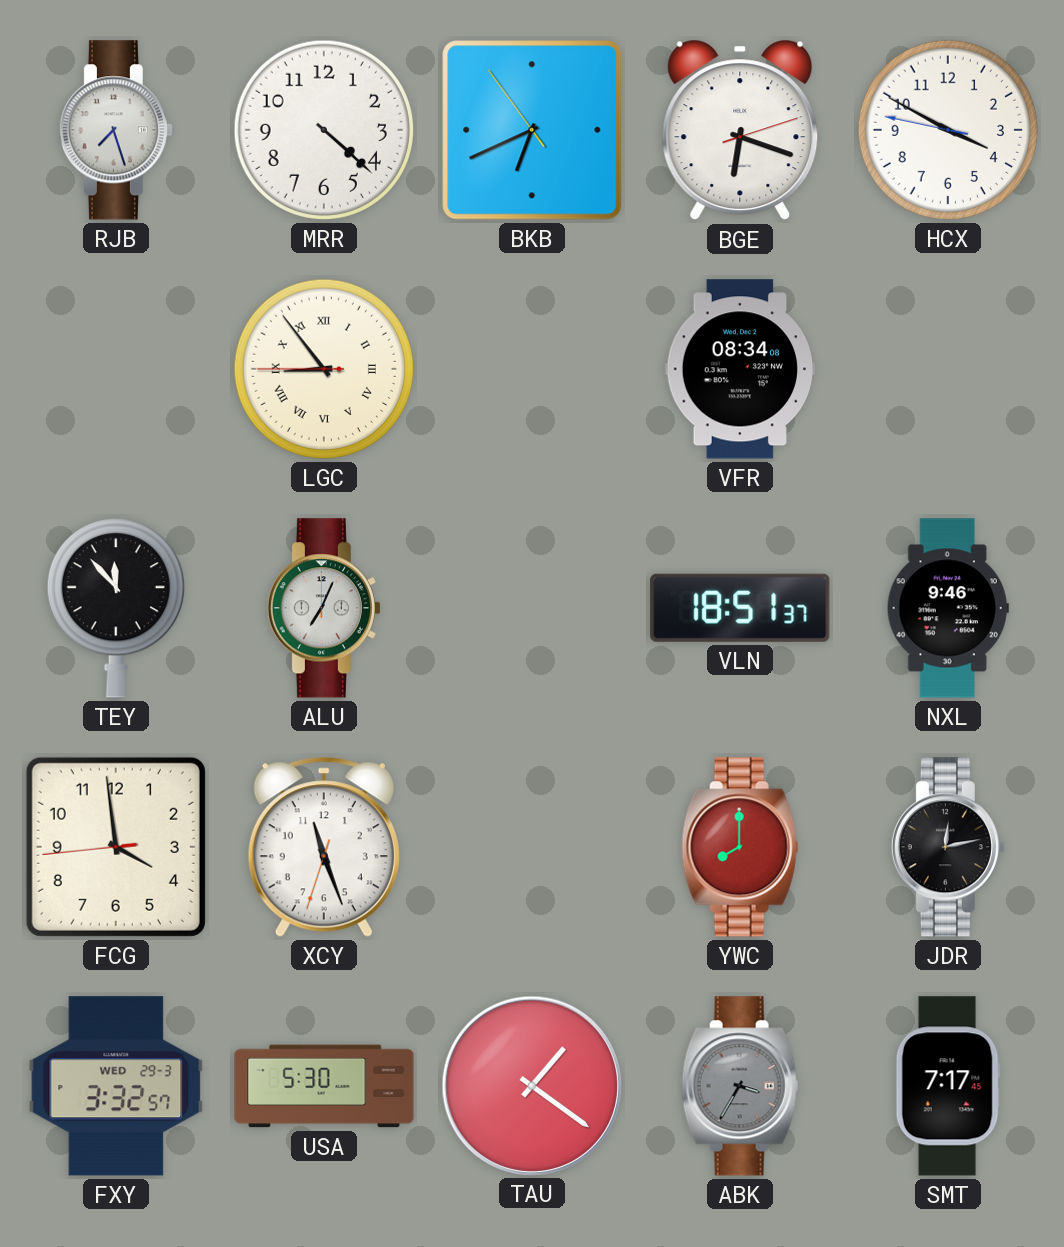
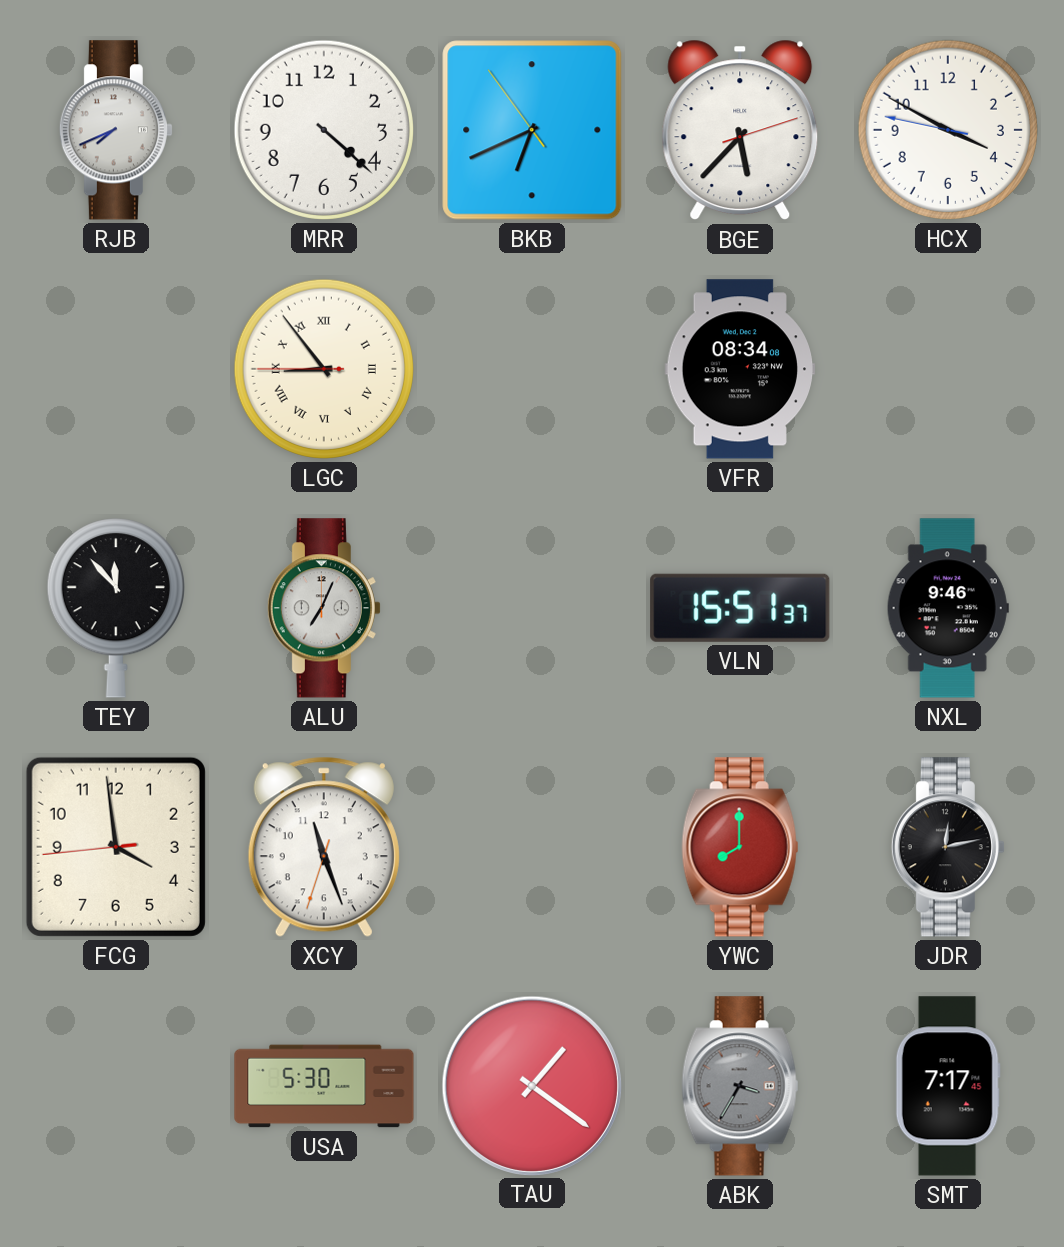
RJB: 7:27 -> 7:41 (116, 130)
BGE: 6:18 -> 5:37 (740, 130)
VLN: 18:51 -> 15:51 (740, 608)
FXY: 3:32 -> none (116, 1086)
